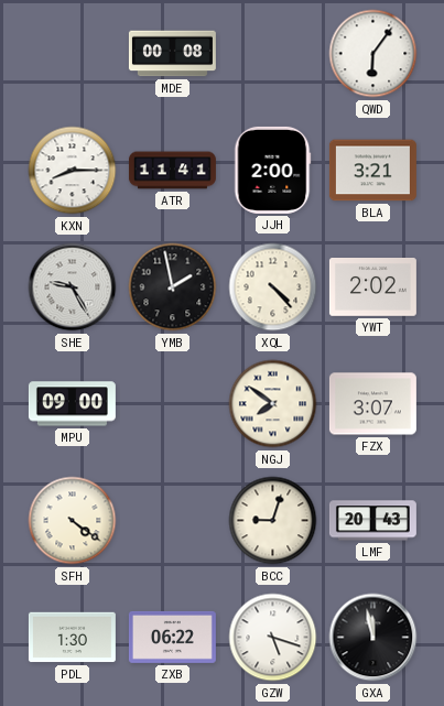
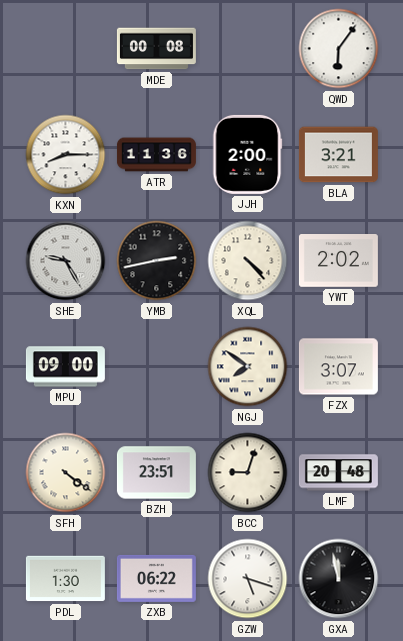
ATR: 11:41 -> 11:36 (156, 155)
YMB: 1:58 -> 2:43 (157, 261)
BZH: none -> 23:51 (156, 473)
LMF: 20:43 -> 20:48 (338, 473)
